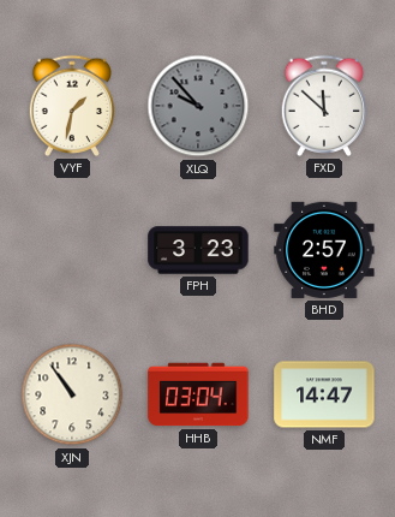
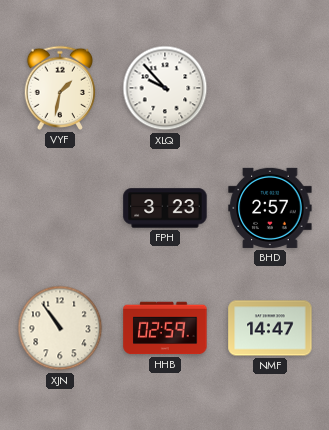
XLQ dial: grey -> white (165, 88)
FXD: 11:52 -> none (324, 106)
HHB: 03:04 -> 02:59 (165, 328)
